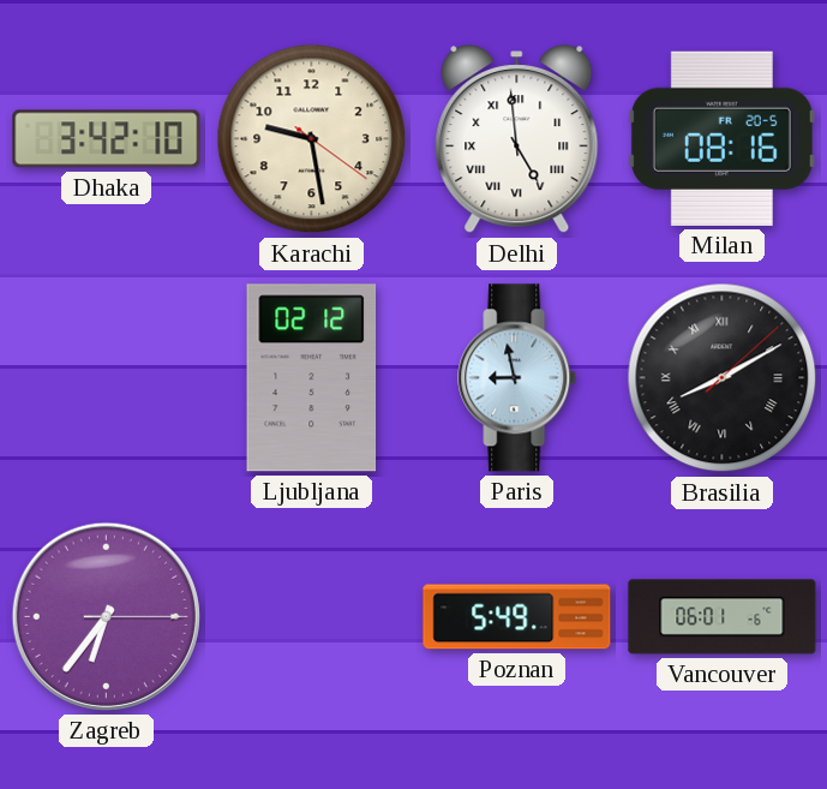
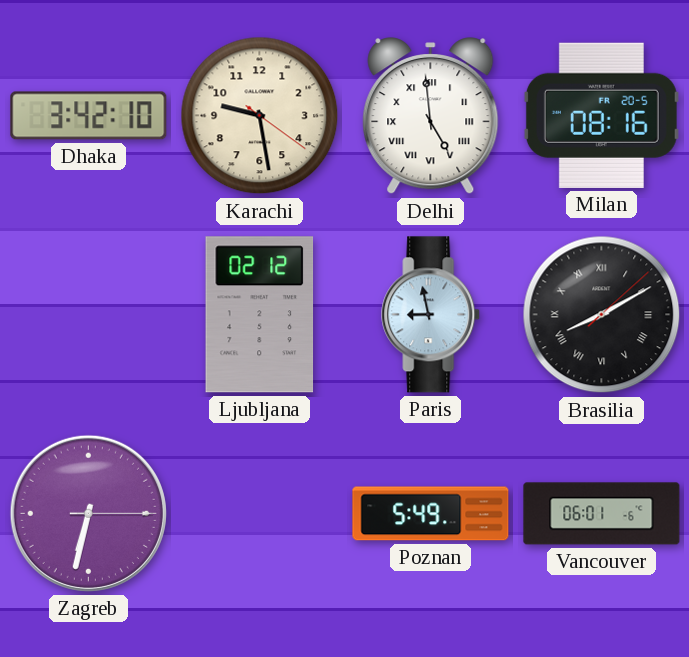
Zagreb: 6:36 -> 6:32 (88, 513)
